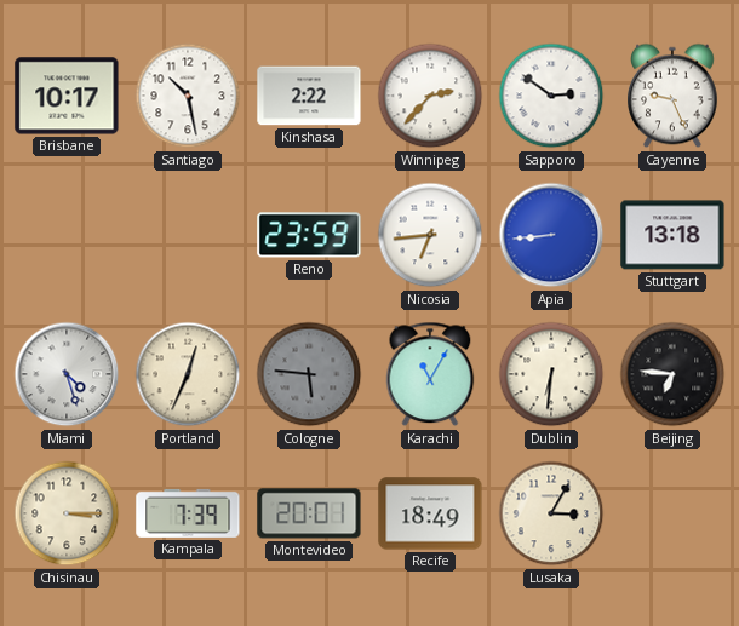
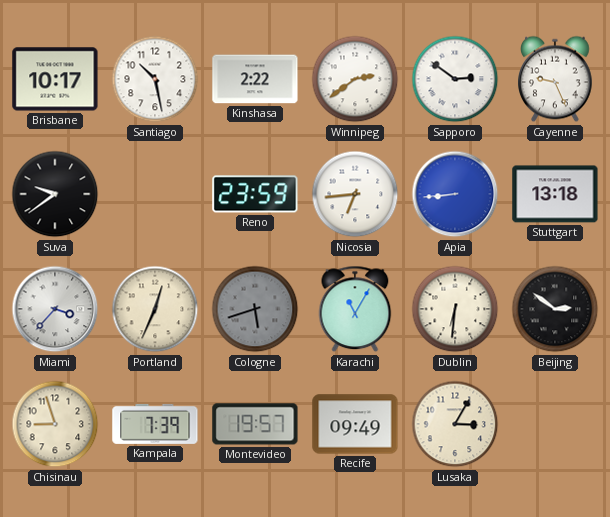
Winnipeg: 2:37 -> 2:39 (355, 79)
Suva: none -> 9:39 (55, 194)
Miami: 4:27 -> 3:37 (55, 309)
Cologne: 5:46 -> 5:42 (255, 309)
Beijing: 6:46 -> 2:51 (555, 309)
Chisinau: 3:15 -> 8:57 (55, 424)
Montevideo: 20:01 -> 19:57 (255, 424)
Recife: 18:49 -> 09:49 (355, 424)
